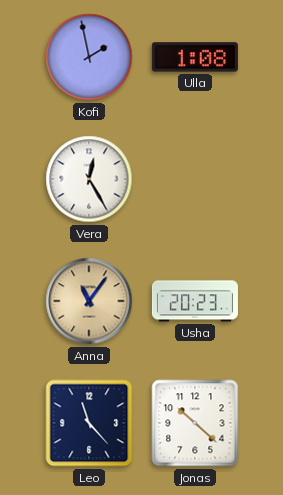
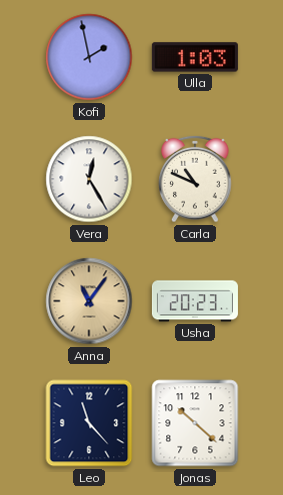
Ulla: 1:08 -> 1:03 (195, 57)
Carla: none -> 10:49 (195, 179)
